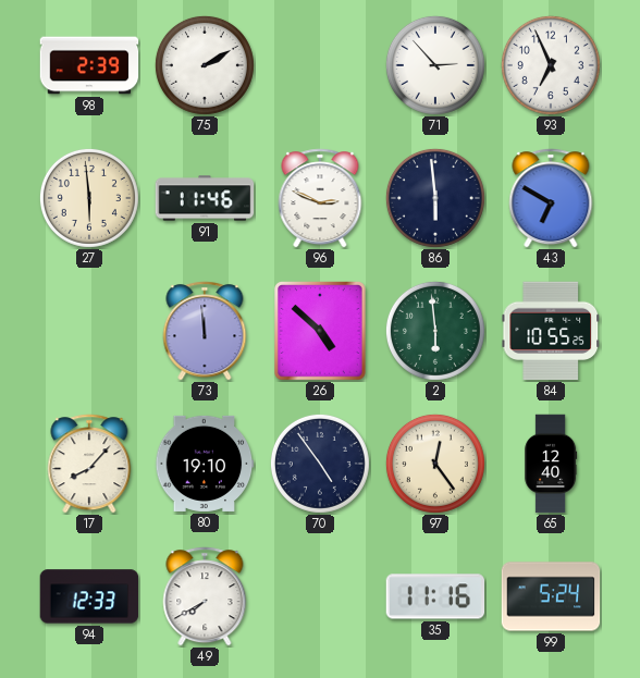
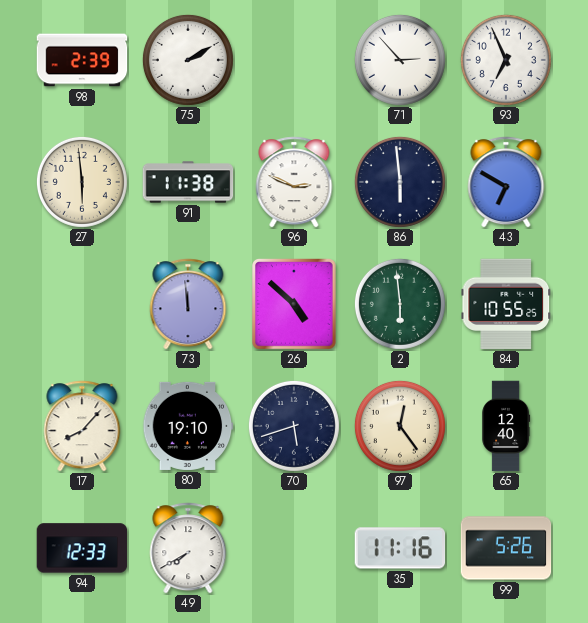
91: 11:46 -> 11:38 (188, 182)
70: 4:54 -> 5:42 (294, 426)
99: 5:24 -> 5:26 (506, 548)
